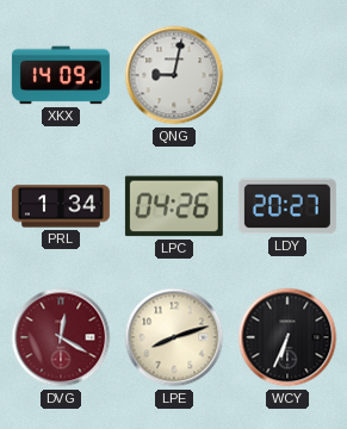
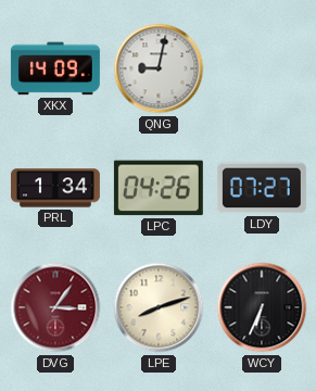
LDY: 20:27 -> 07:27 (262, 188)
DVG: 12:20 -> 3:06 (55, 307)
